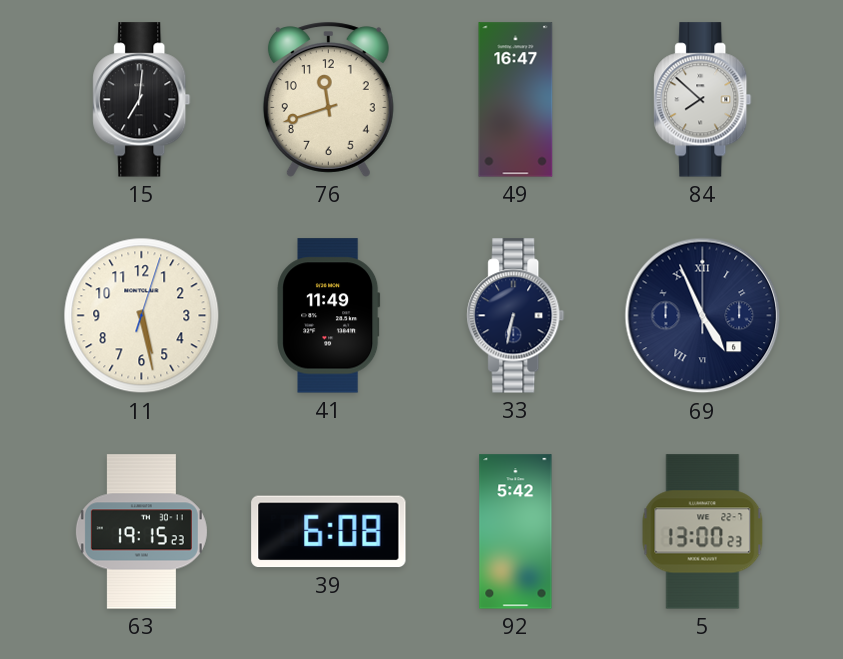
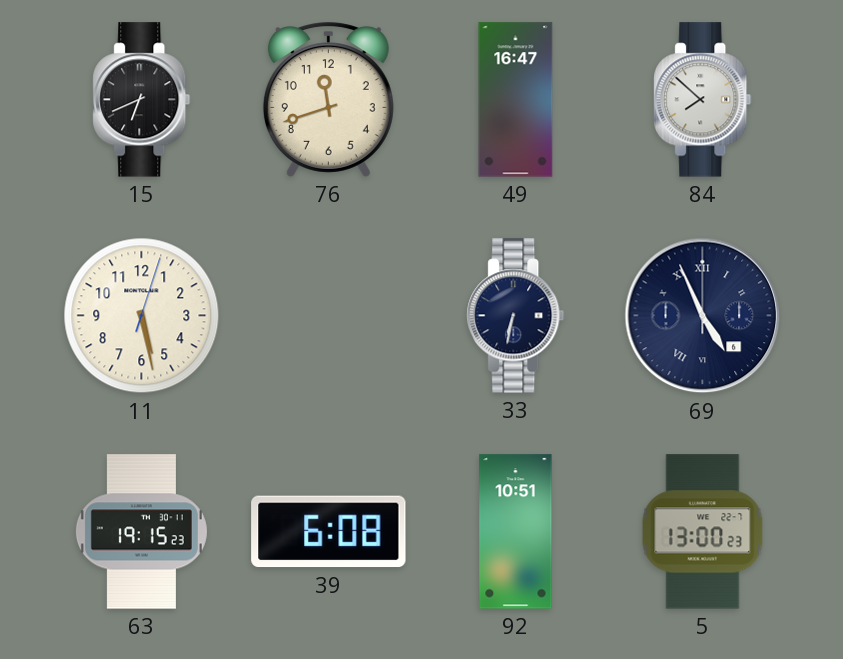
15: 7:01 -> 6:41 (142, 100)
41: 11:49 -> none (329, 316)
92: 5:42 -> 10:51 (516, 532)
